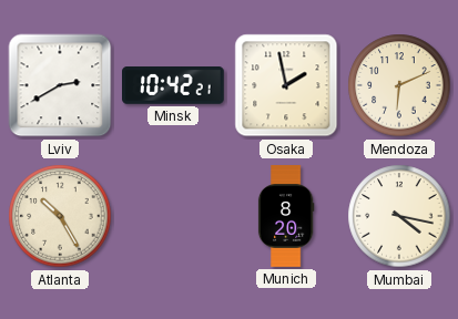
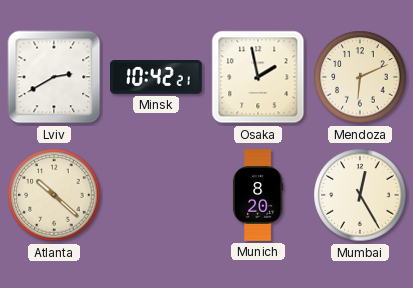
Atlanta: 10:25 -> 10:22 (54, 195)
Mumbai: 4:17 -> 12:25 (360, 195)
